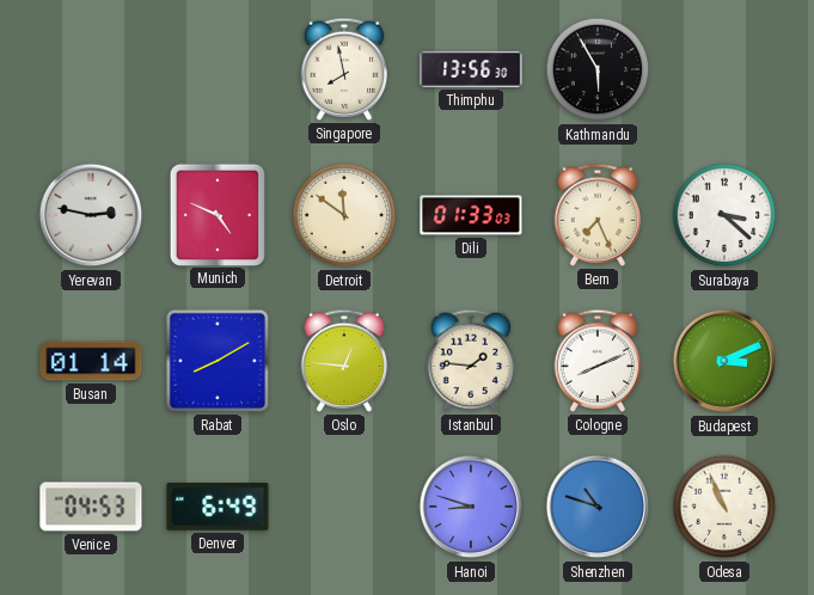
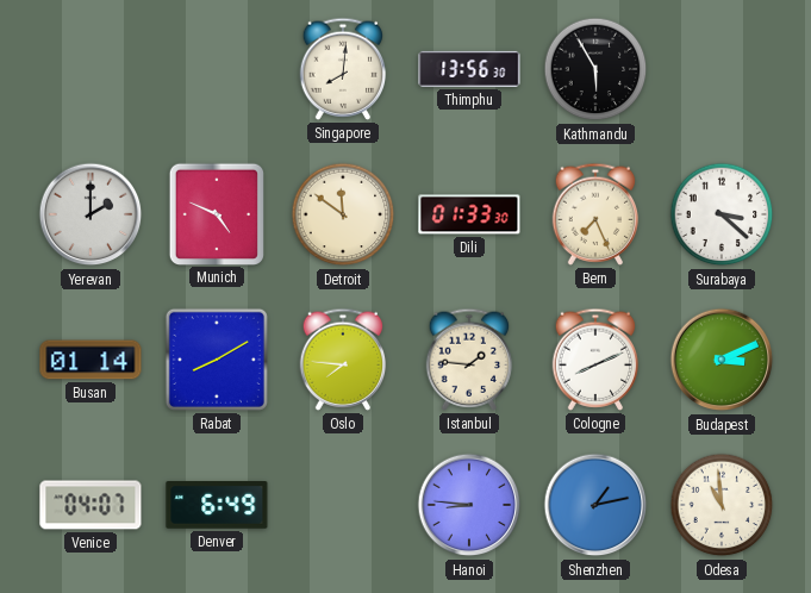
Singapore: 7:58 -> 8:01 (343, 69)
Yerevan: 2:47 -> 2:00 (91, 214)
Dili: 01:33:03 -> 01:33:30 (469, 214)
Oslo: 12:46 -> 7:46 (343, 360)
Venice: 04:53 -> 04:07 (91, 505)
Hanoi: 8:48 -> 8:46 (469, 505)
Shenzhen: 10:48 -> 1:13 (595, 505)
Odesa: 10:56 -> 10:59 (722, 505)
